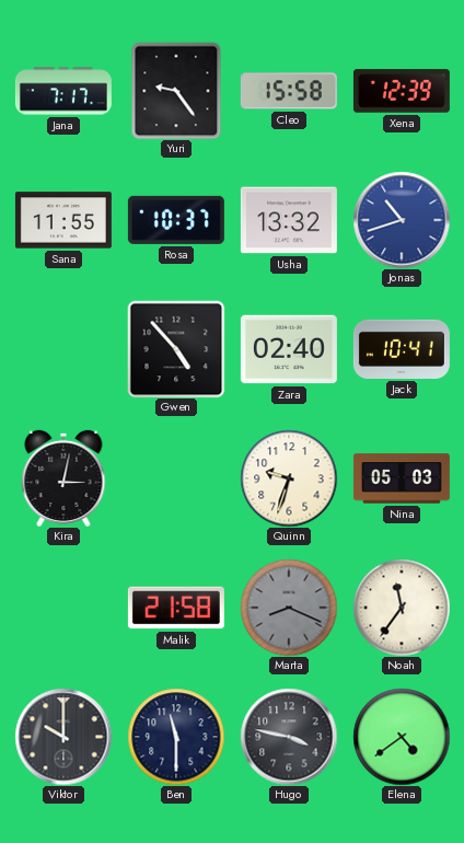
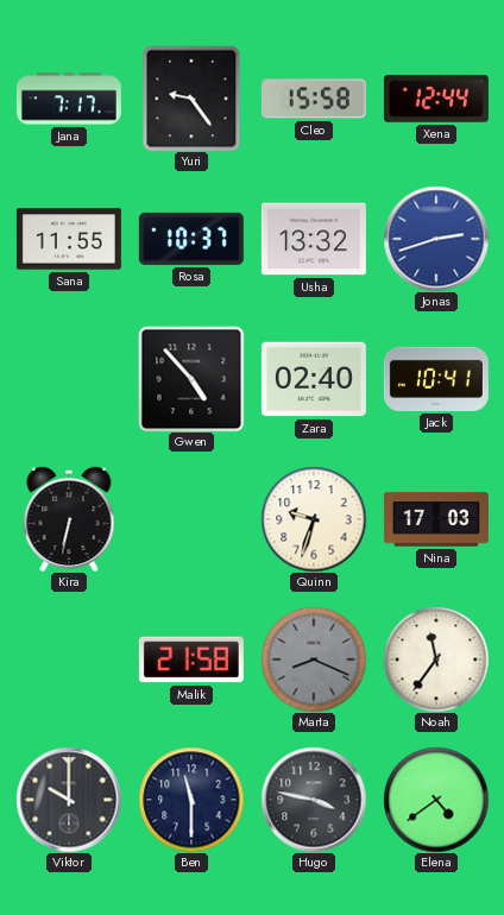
Xena: 12:39 -> 12:44 (436, 99)
Jonas: 10:42 -> 2:42 (436, 239)
Kira: 3:02 -> 6:32 (69, 519)
Nina: 05:03 -> 17:03 (436, 519)
